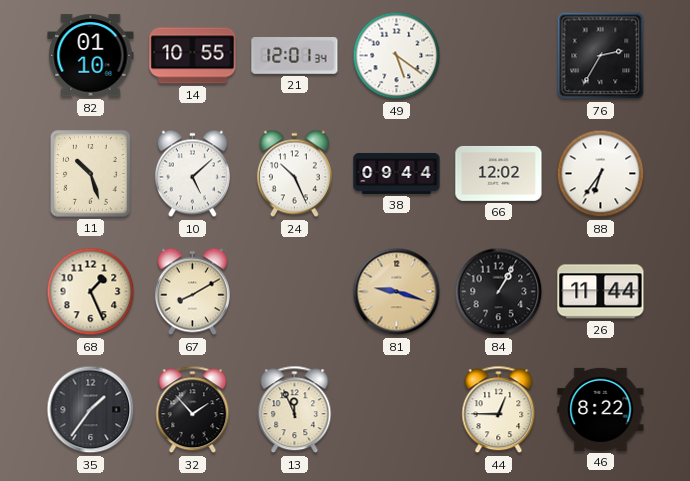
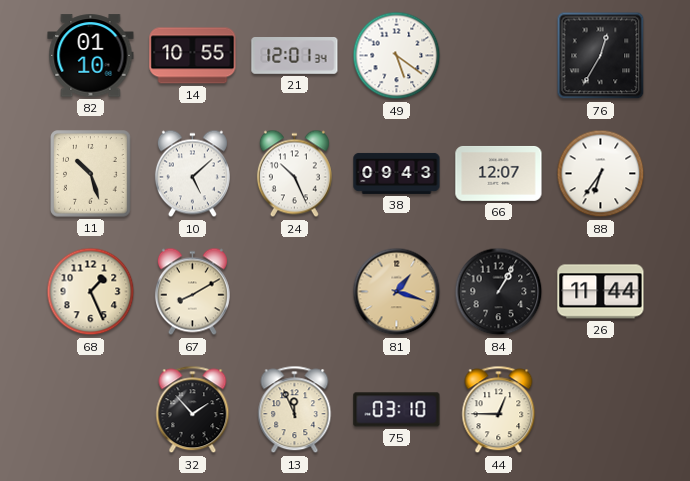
76: 2:35 -> 12:35 (601, 56)
38: 09:44 -> 09:43 (397, 173)
66: 12:02 -> 12:07 (499, 173)
81: 9:18 -> 1:18 (397, 292)
35: 1:36 -> none (91, 410)
75: none -> 03:10 (397, 410)
46: 8:22 -> none (601, 409)
